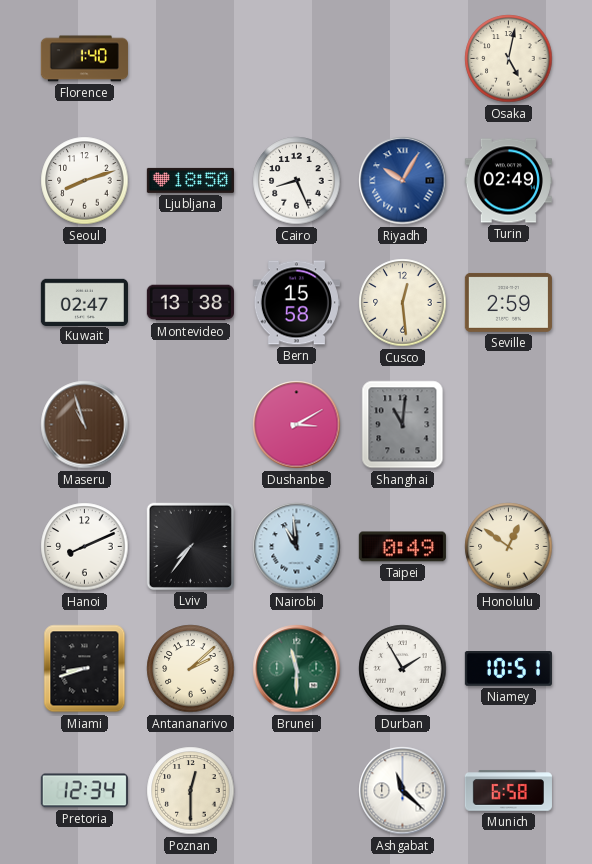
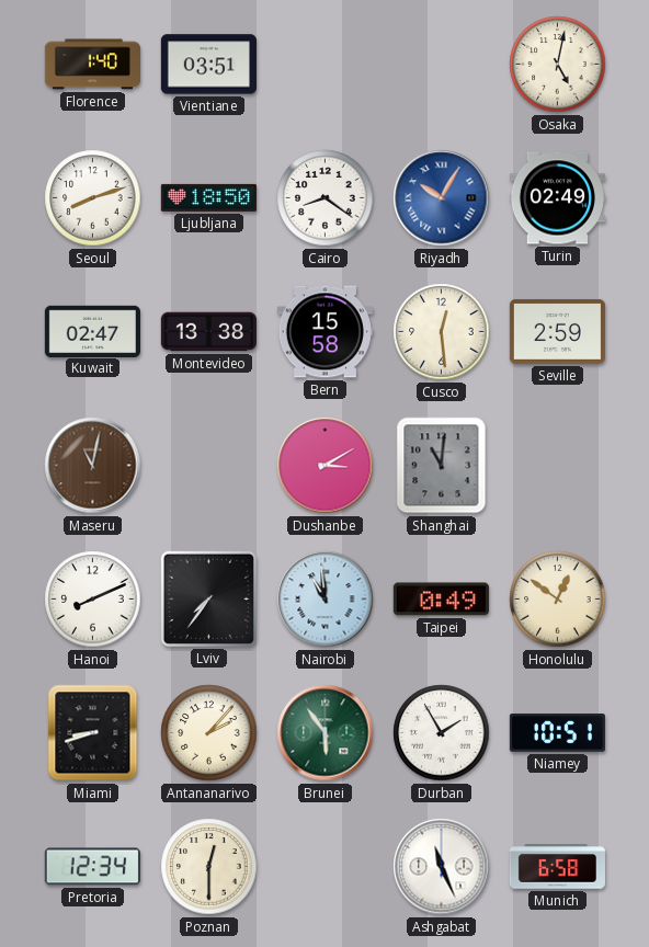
Vientiane: none -> 03:51 (208, 65)
Cairo: 8:26 -> 8:21 (326, 198)
Maseru: 10:57 -> 11:02 (93, 466)
Antananarivo: 2:08 -> 2:07 (209, 733)
Brunei: 11:30 -> 5:54 (326, 733)
Ashgabat: 11:22 -> 11:26 (442, 867)
